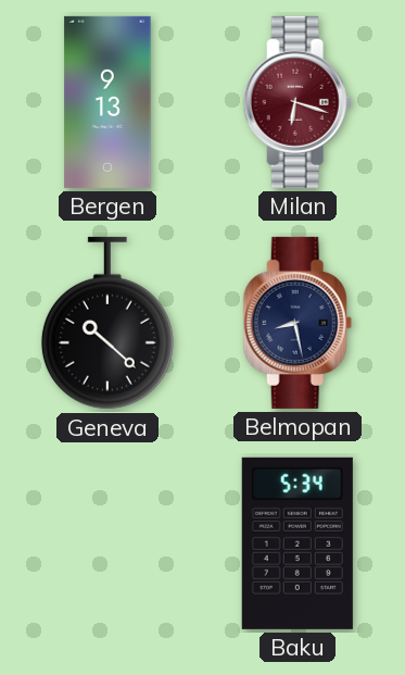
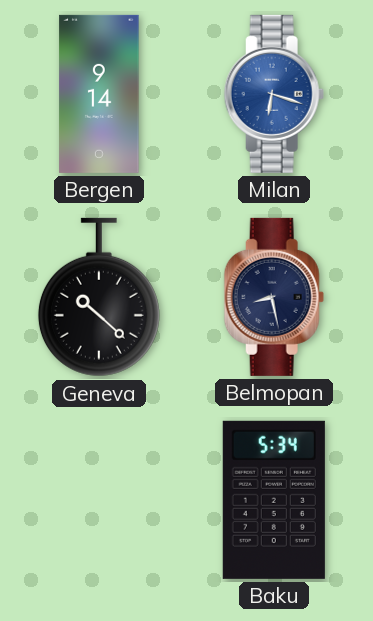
Bergen: 9:13 -> 9:14 (99, 94)
Milan dial: burgundy -> blue (274, 94)
